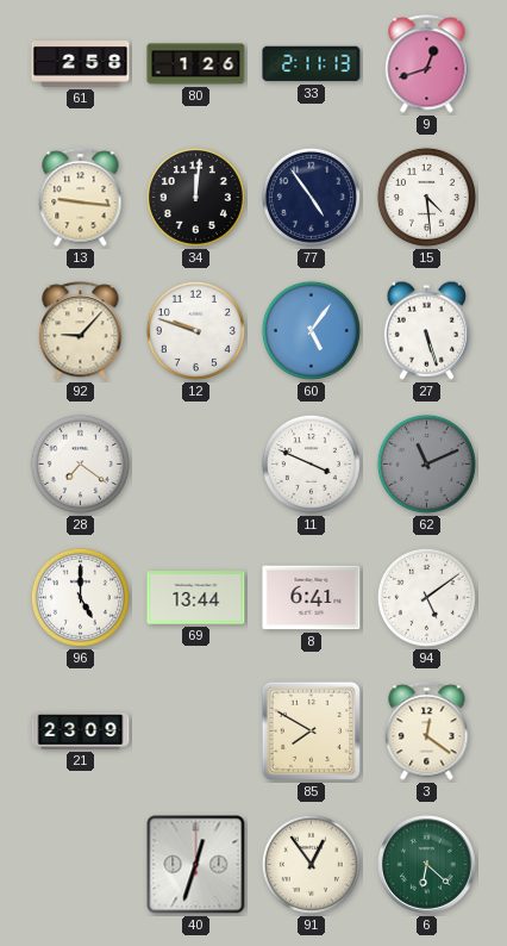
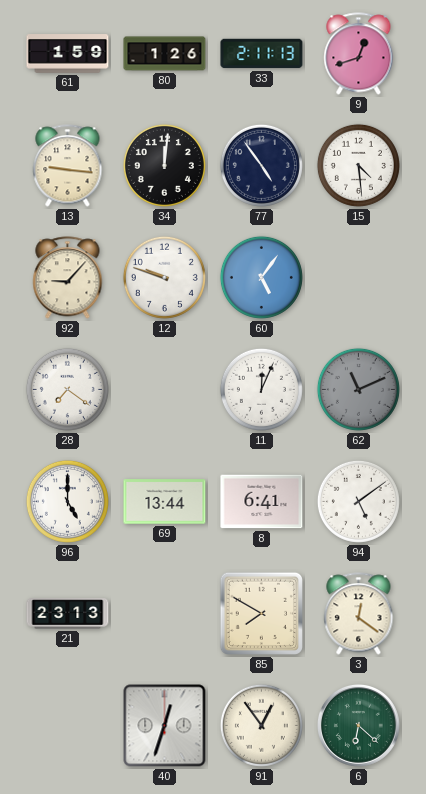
61: 2:58 -> 1:59 (68, 54)
27: 5:27 -> none (426, 330)
11: 3:49 -> 12:04 (261, 389)
21: 23:09 -> 23:13 (68, 614)
